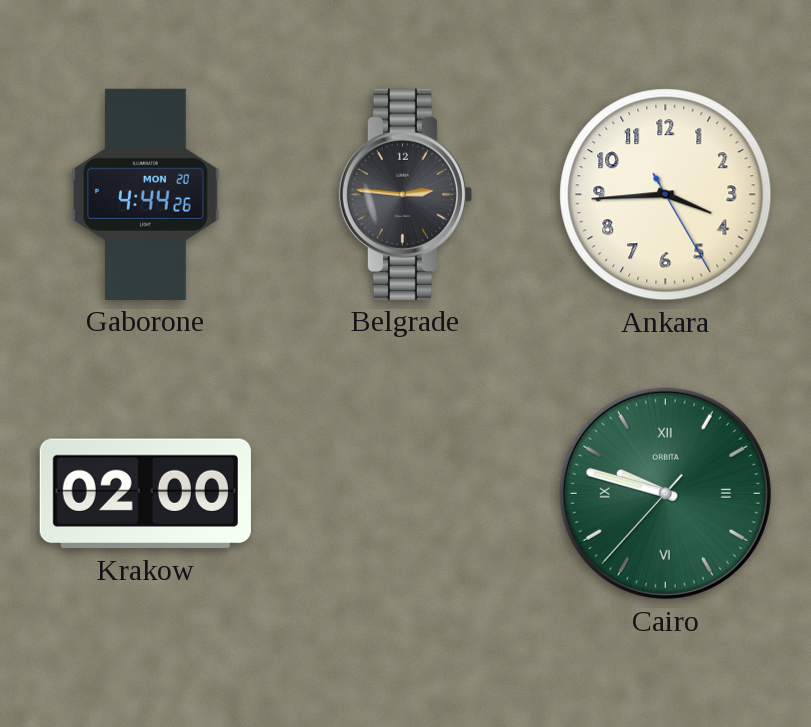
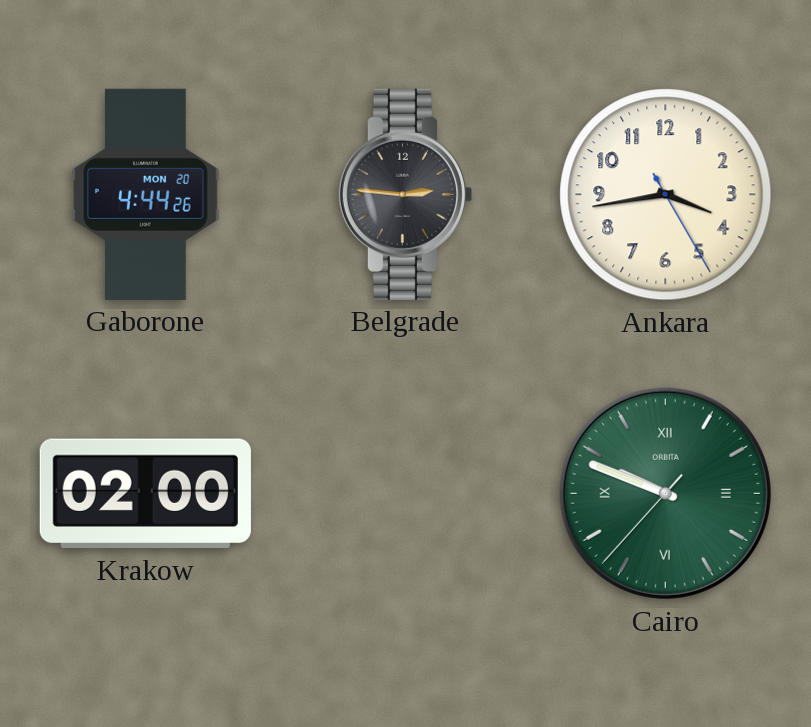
Ankara: 3:44 -> 3:43 (666, 195)
Cairo: 9:47 -> 9:48 (665, 493)
